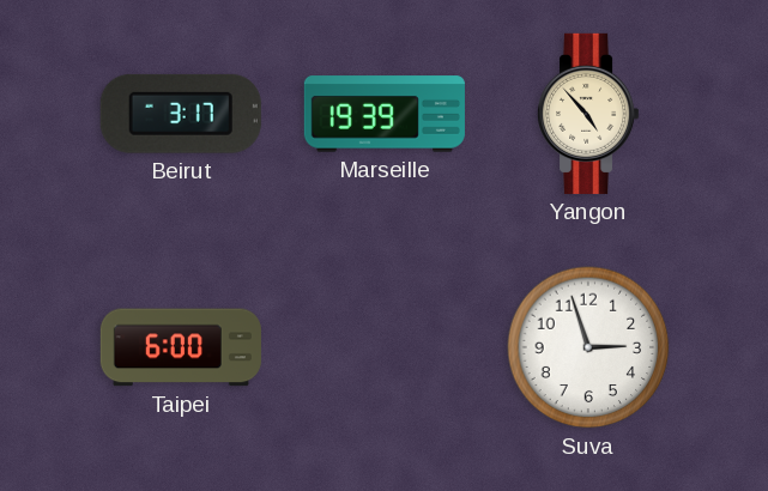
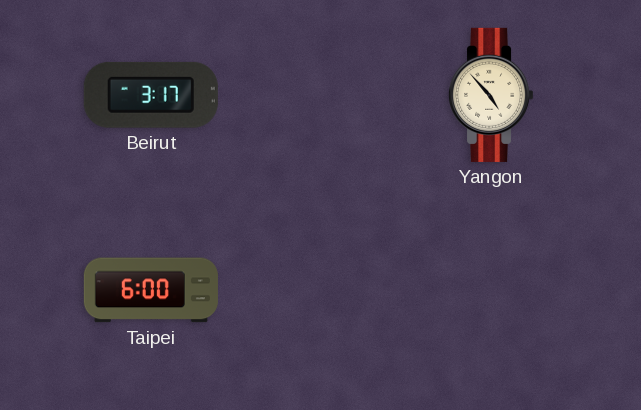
Marseille: 19:39 -> none (385, 114)
Suva: 2:57 -> none (588, 347)
